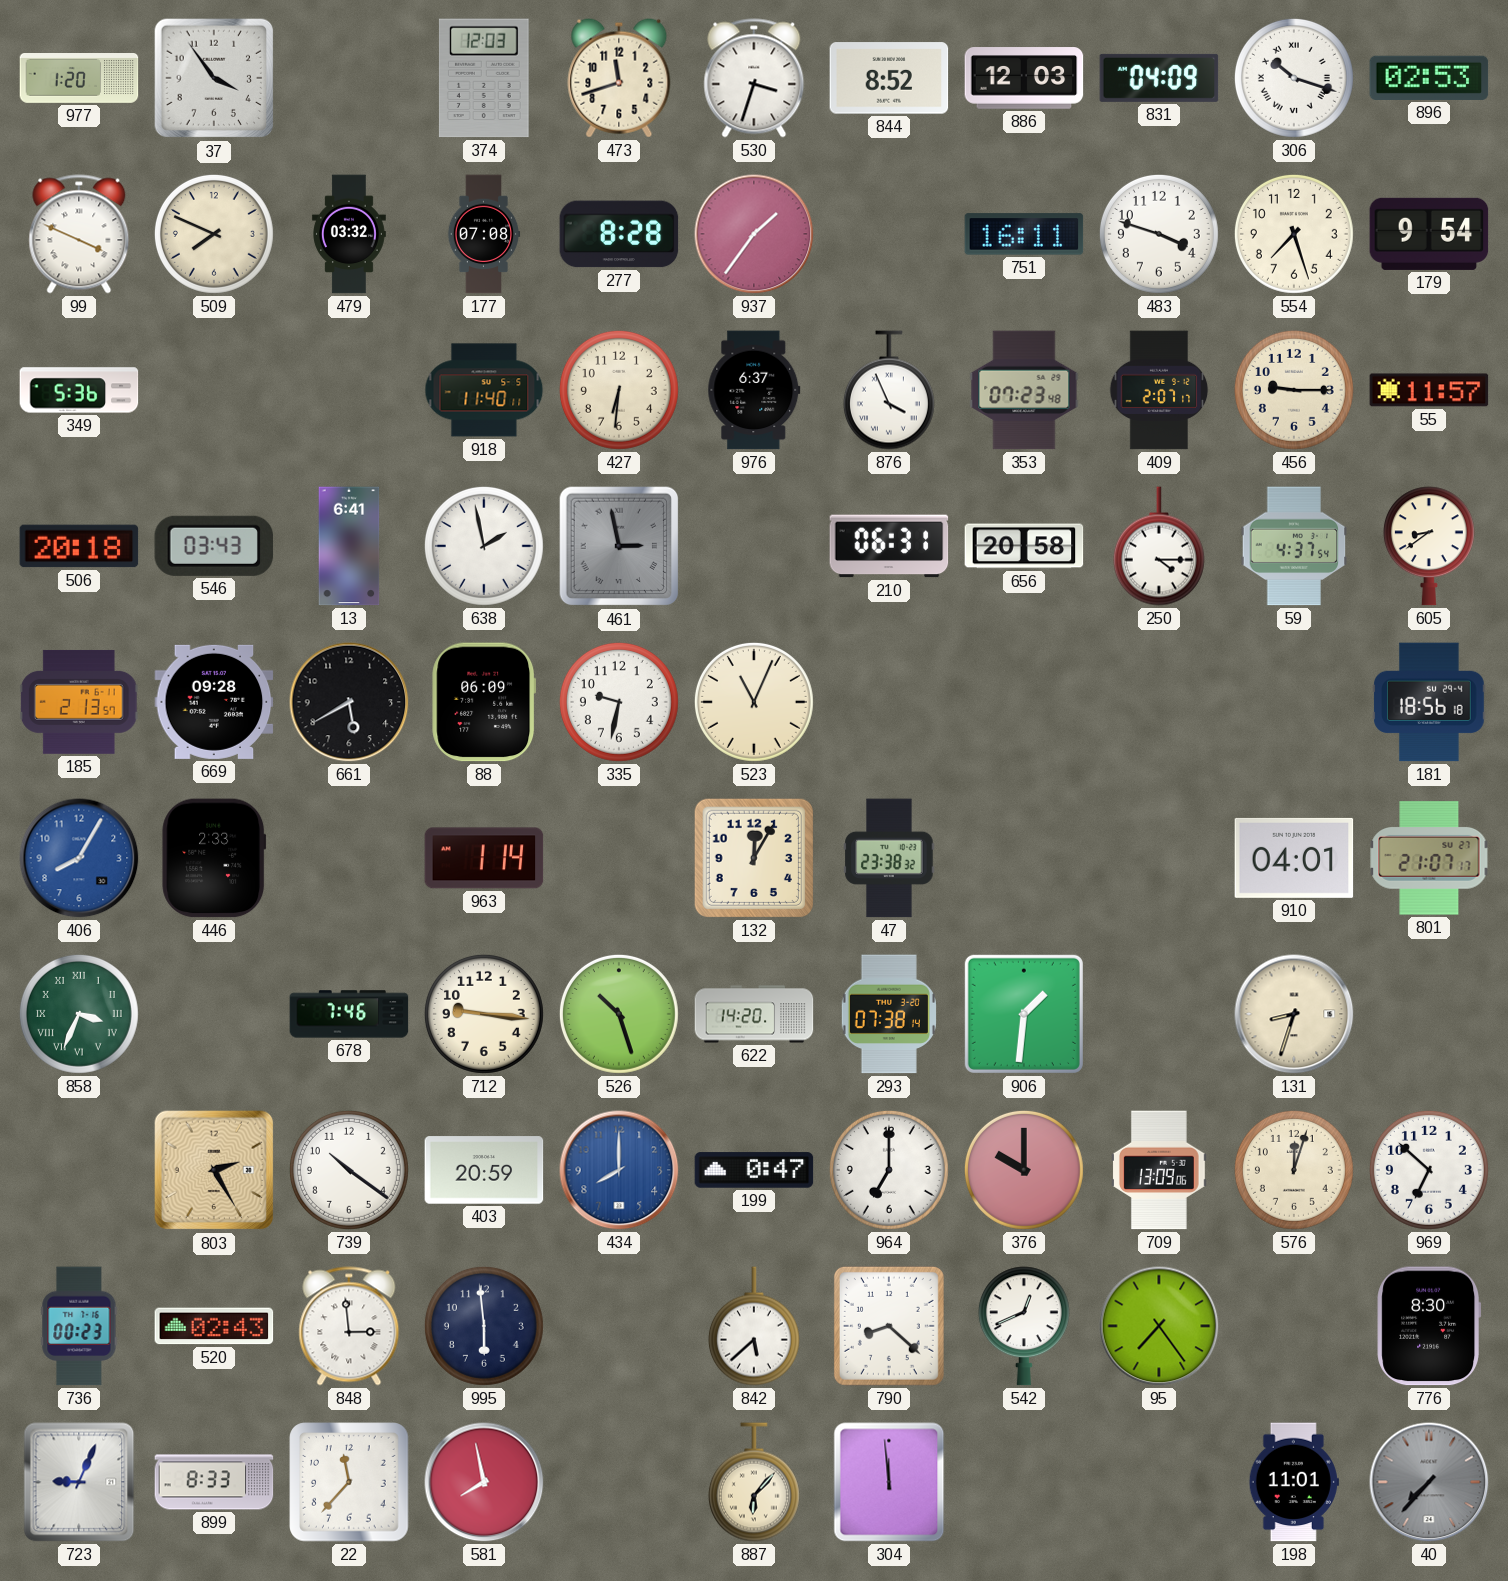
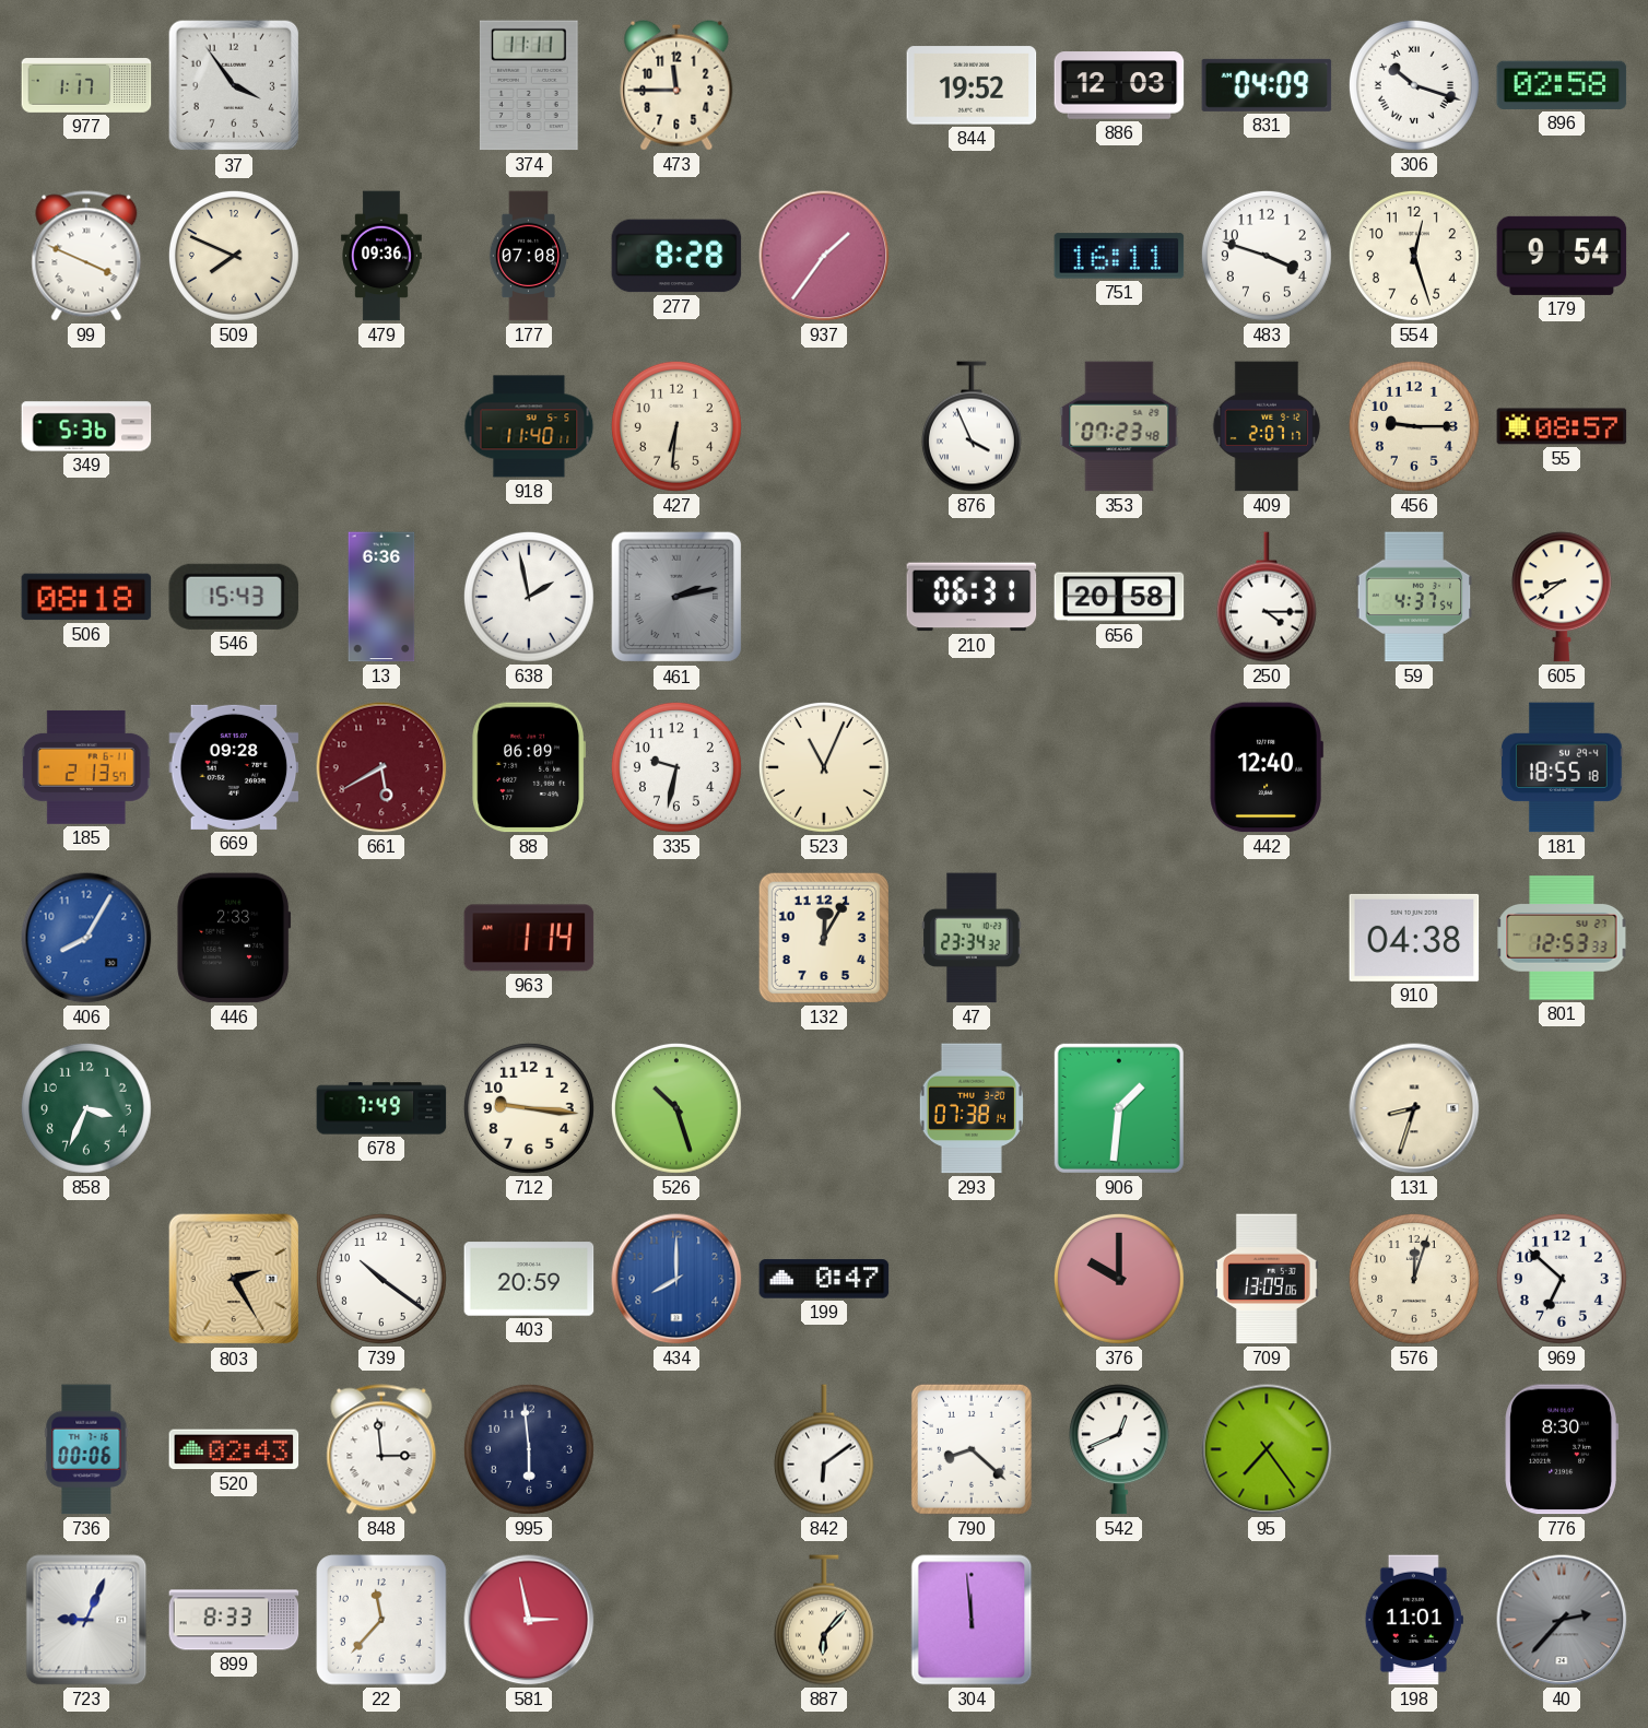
977: 1:20 -> 1:17 (86, 86)
374: 12:03 -> 11:11 (529, 85)
473: 11:42 -> 11:45 (676, 85)
530: 3:33 -> none (754, 78)
844: 8:52 -> 19:52 (972, 85)
896: 02:53 -> 02:58 (1562, 85)
479: 03:32 -> 09:36 (381, 256)
554: 7:27 -> 12:27 (1414, 256)
976: 6:37 -> none (754, 390)
55: 11:57 -> 08:57 (1562, 426)
506: 20:18 -> 08:18 (86, 597)
546: 03:43 -> 15:43 (234, 597)
13: 6:41 -> 6:36 (381, 597)
461: 2:58 -> 2:13 (676, 597)
661 dial: black -> burgundy (381, 767)
442: none -> 12:40 (1267, 767)
181: 18:56 -> 18:55 (1562, 767)
47: 23:38 -> 23:34 (972, 938)
910: 04:01 -> 04:38 (1414, 938)
801: 21:07 -> 12:53 (1562, 938)
858 numerals: Roman -> Arabic (86, 1108)
678: 7:46 -> 7:49 (381, 1108)
622: 14:20 -> none (754, 1014)
964: 7:00 -> none (889, 1170)
736: 00:23 -> 00:06 (86, 1449)
842: 5:38 -> 6:09 (824, 1449)
581: 7:58 -> 2:58 (529, 1620)
40: 7:37 -> 2:37 (1562, 1620)
